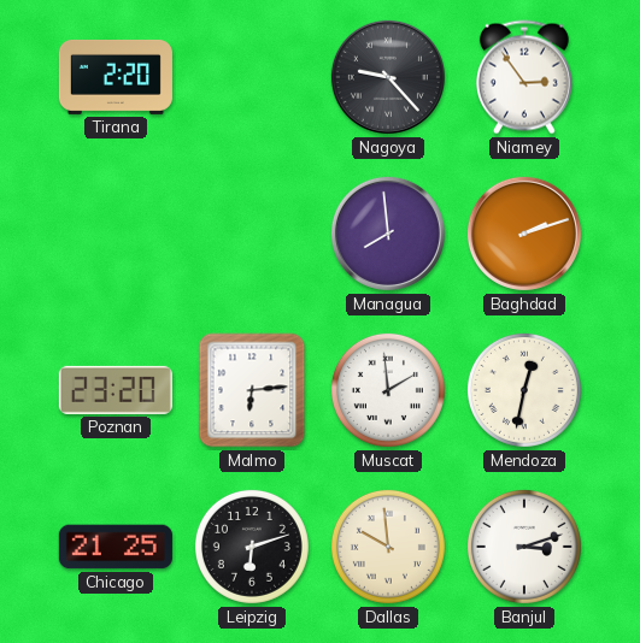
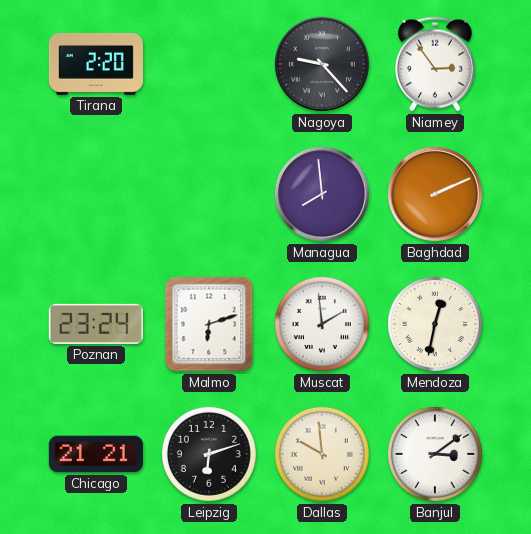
Baghdad: 2:12 -> 2:11 (435, 194)
Poznan: 23:20 -> 23:24 (96, 324)
Malmo: 6:14 -> 6:12 (209, 324)
Chicago: 21:25 -> 21:21 (96, 454)
Banjul: 3:12 -> 3:09 (435, 454)
